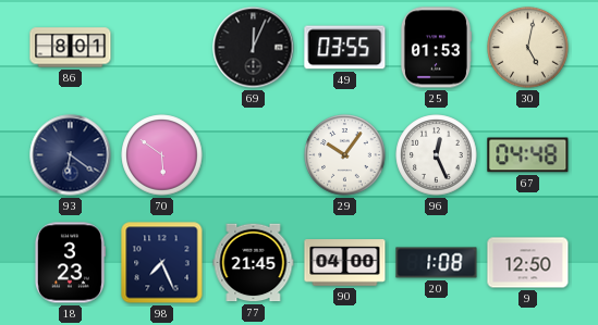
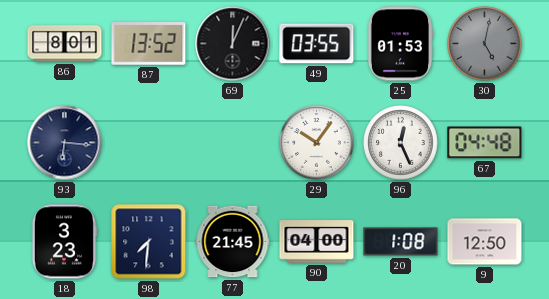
87: none -> 13:52 (149, 44)
30 dial: cream -> grey (485, 44)
93: 6:21 -> 6:16 (65, 143)
70: 5:51 -> none (162, 155)
98: 7:26 -> 7:31 (149, 242)
